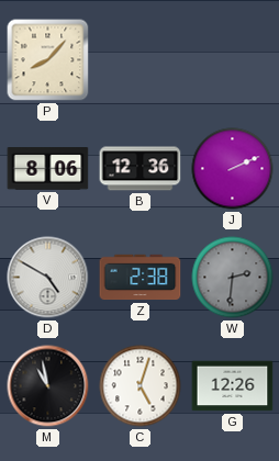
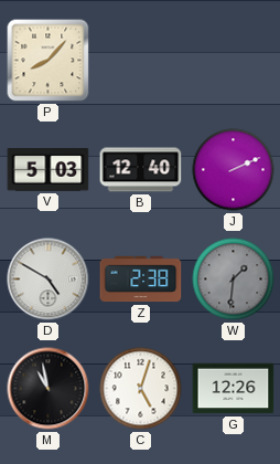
V: 8:06 -> 5:03 (49, 170)
B: 12:36 -> 12:40 (141, 170)
W: 2:31 -> 1:31 (234, 280)
